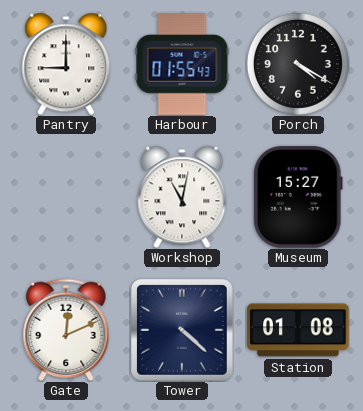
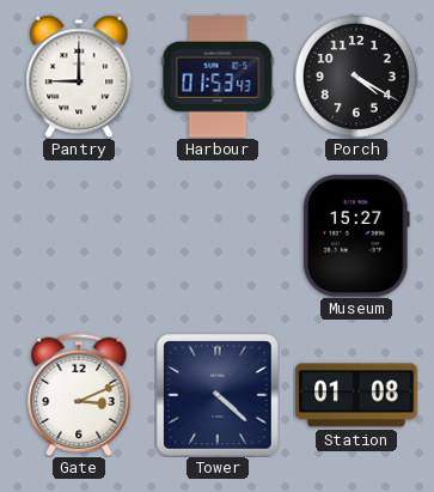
Harbour: 01:55 -> 01:53 (218, 77)
Workshop: 11:02 -> none (182, 197)
Gate: 12:11 -> 3:11 (79, 394)
